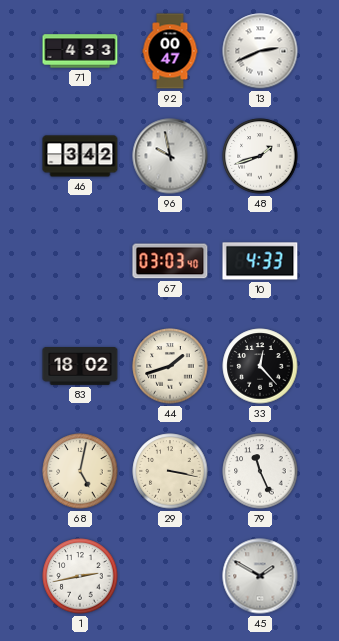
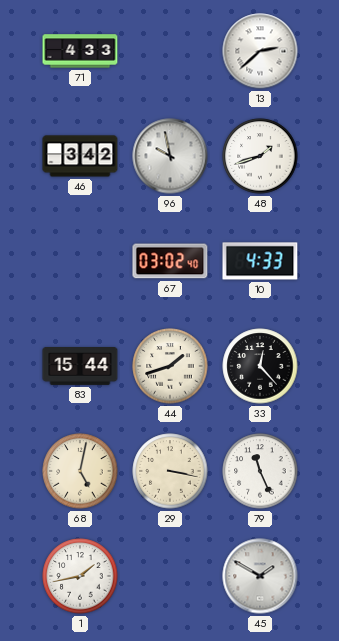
92: 00:47 -> none (170, 51)
13: 2:41 -> 2:38 (260, 51)
67: 03:03 -> 03:02 (170, 261)
83: 18:02 -> 15:44 (80, 367)
1: 2:43 -> 1:43 (80, 576)
